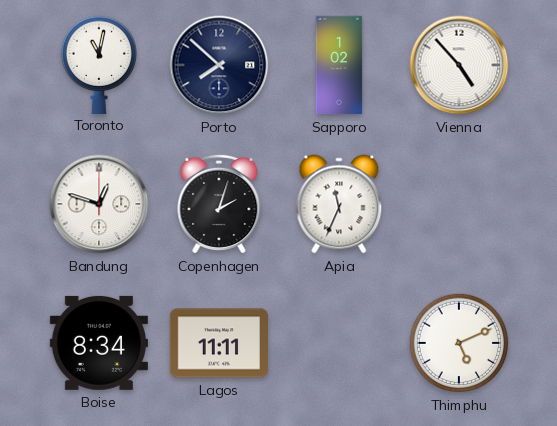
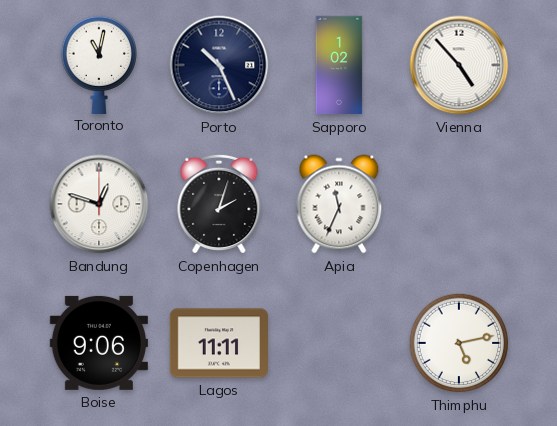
Porto: 7:52 -> 10:26 (219, 65)
Boise: 8:34 -> 9:06 (99, 343)
Thimphu: 5:11 -> 5:13 (459, 343)
